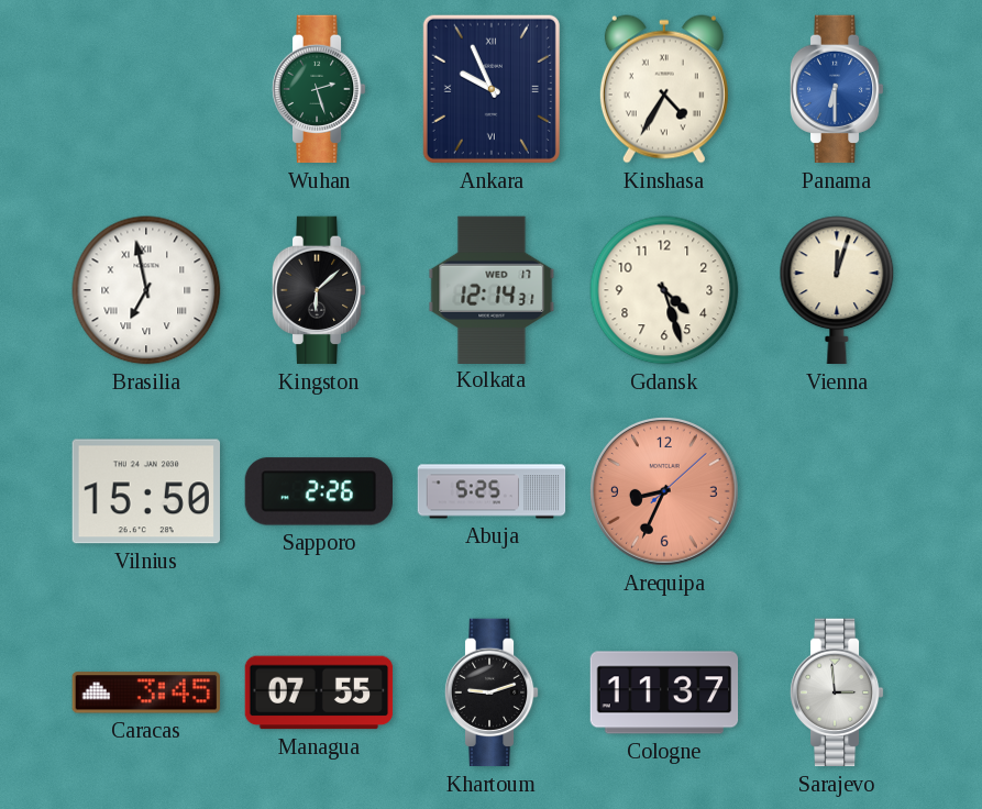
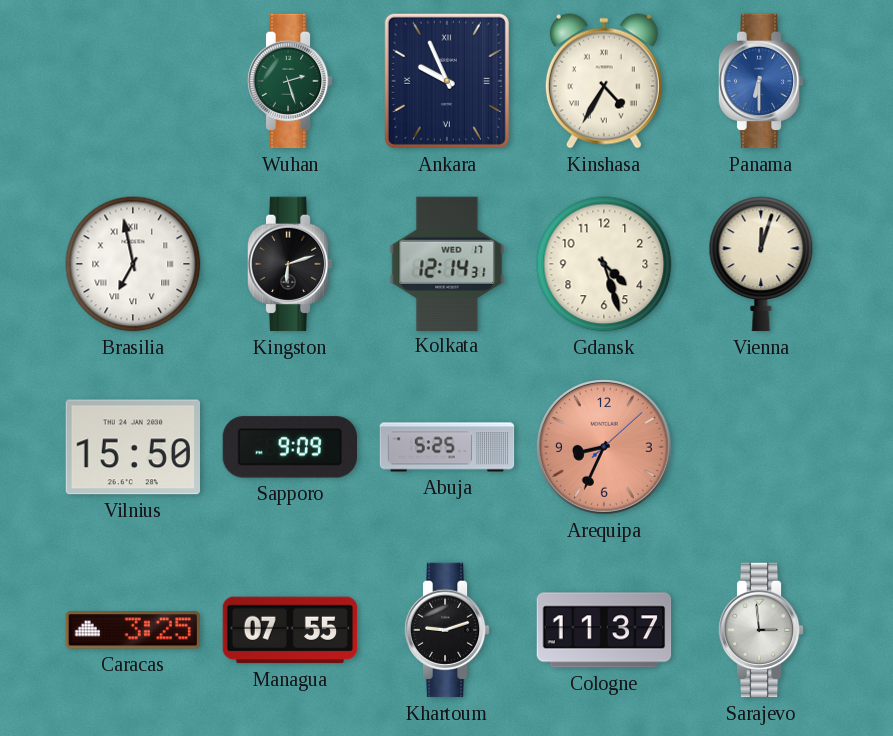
Kingston: 6:08 -> 6:12 (290, 264)
Sapporo: 2:26 -> 9:09 (289, 447)
Caracas: 3:45 -> 3:25 (132, 630)
